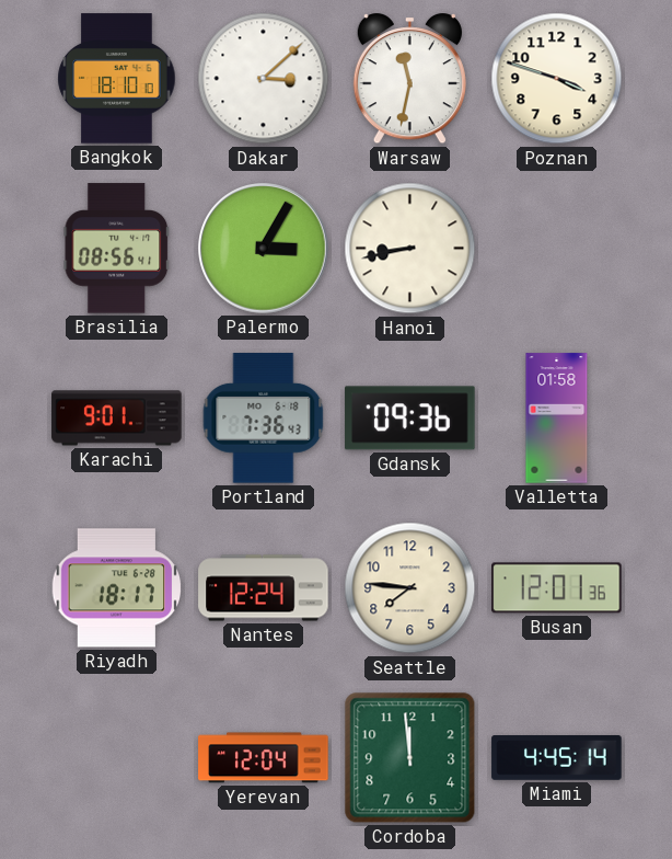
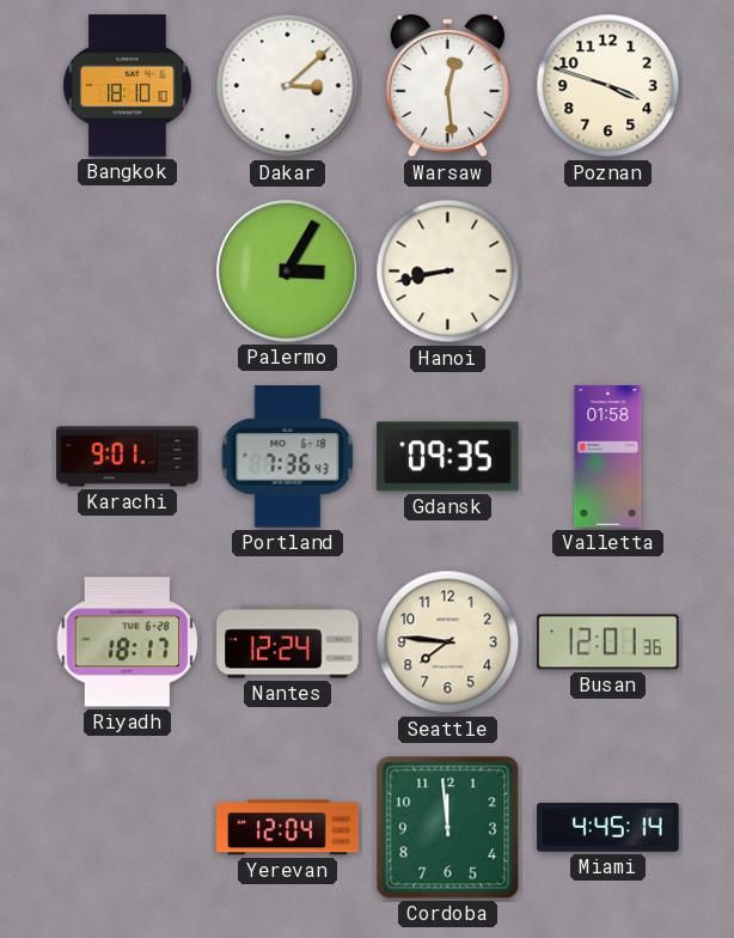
Warsaw: 11:32 -> 12:29 (447, 86)
Brasilia: 08:56 -> none (117, 249)
Gdansk: 09:36 -> 09:35 (448, 457)
